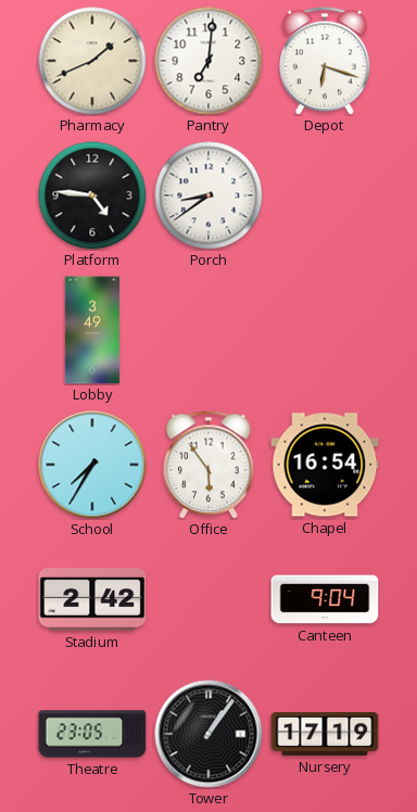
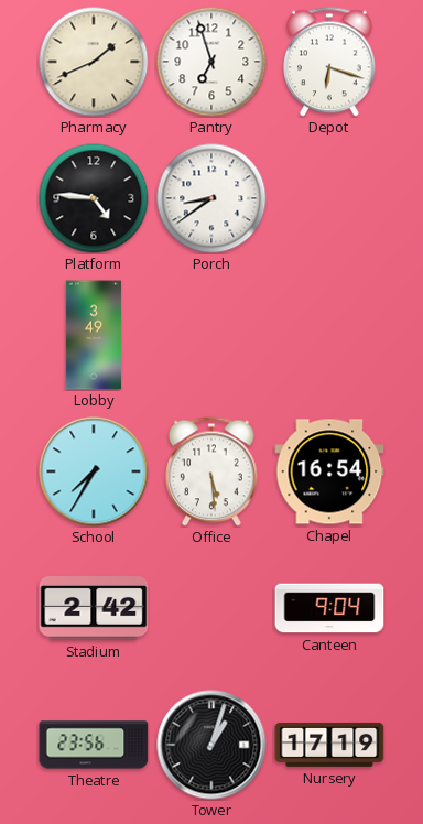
Pantry: 7:01 -> 6:57 (211, 62)
Office: 5:54 -> 5:29 (213, 471)
Theatre: 23:05 -> 23:56 (94, 745)
Tower: 1:06 -> 1:03 (211, 745)
